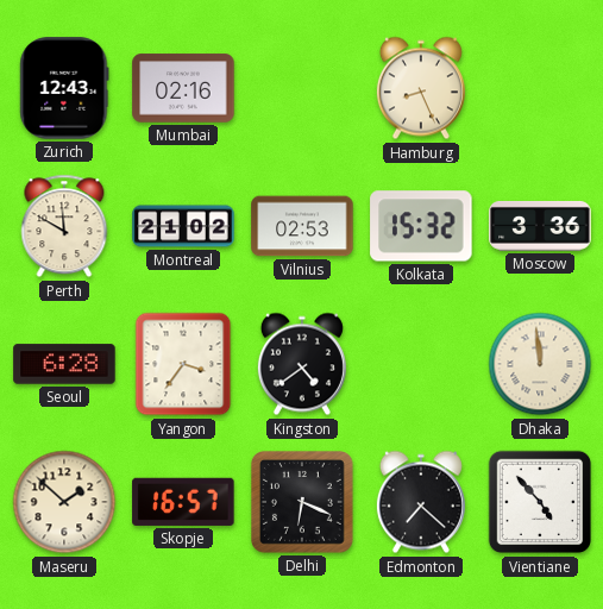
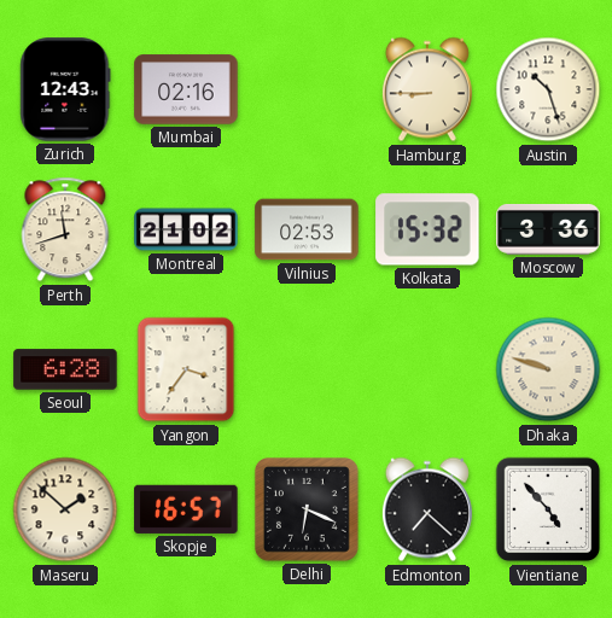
Hamburg: 8:26 -> 8:45 (427, 89)
Austin: none -> 10:27 (548, 89)
Perth: 11:50 -> 11:42 (65, 229)
Kingston: 4:39 -> none (302, 364)
Dhaka: 11:59 -> 9:48 (548, 369)
